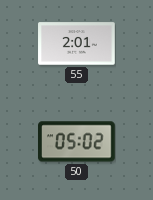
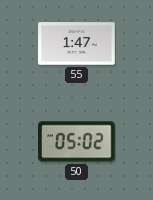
55: 2:01 -> 1:47 (77, 44)
